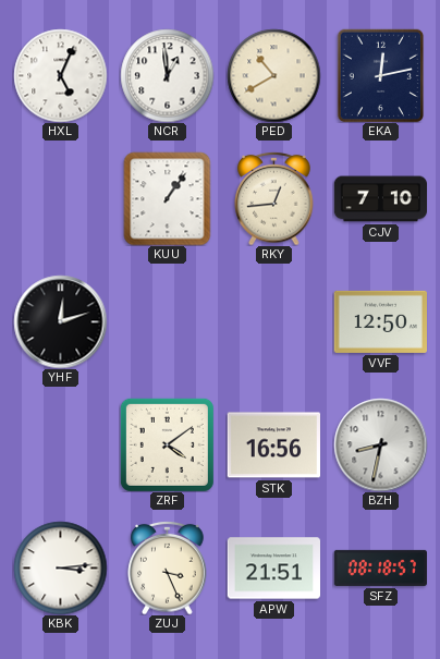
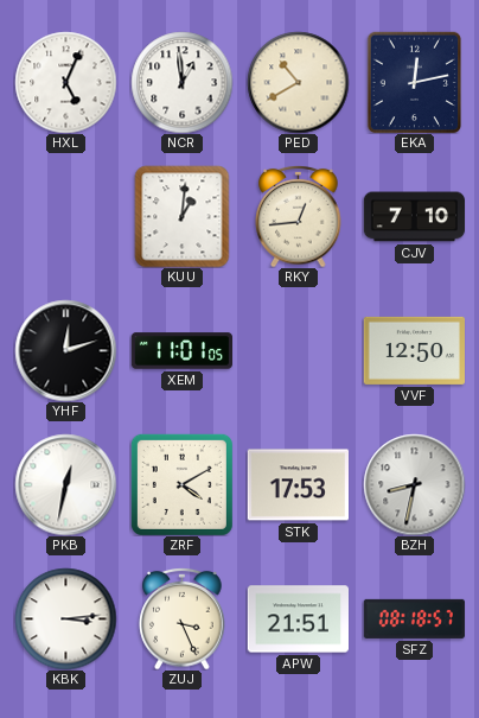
KUU: 1:06 -> 1:01 (183, 216)
XEM: none -> 11:01 (181, 351)
PKB: none -> 12:32 (65, 484)
ZRF: 4:09 -> 4:10 (181, 484)
STK: 16:56 -> 17:53 (298, 485)
